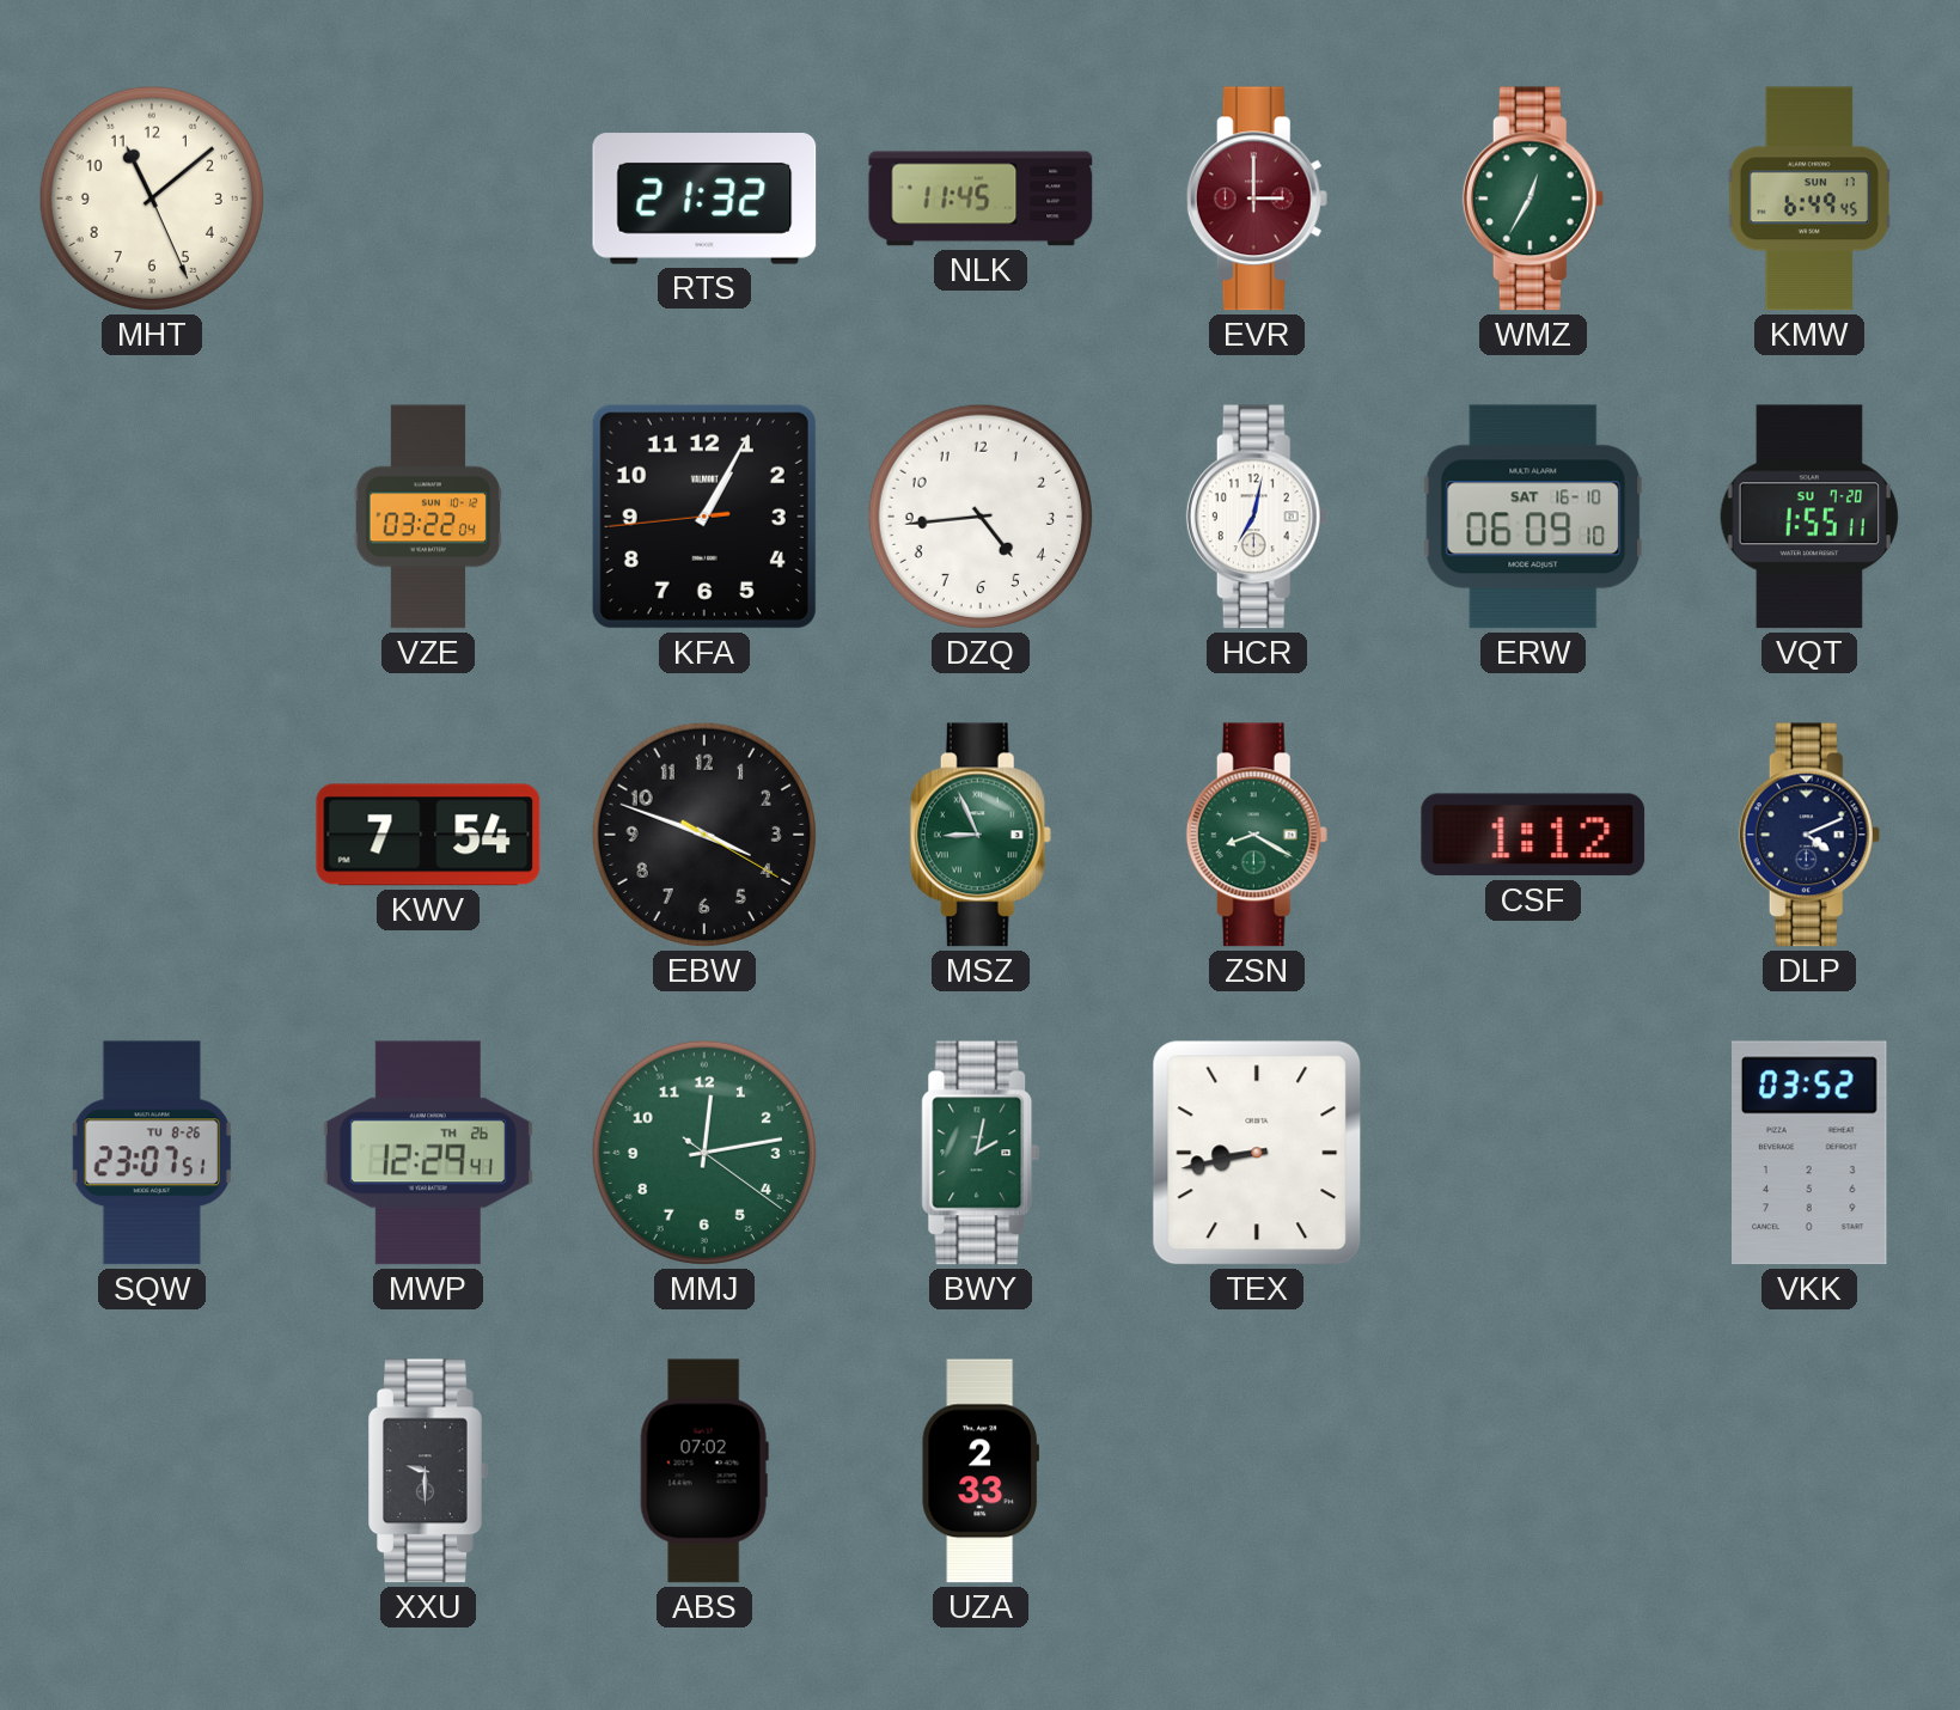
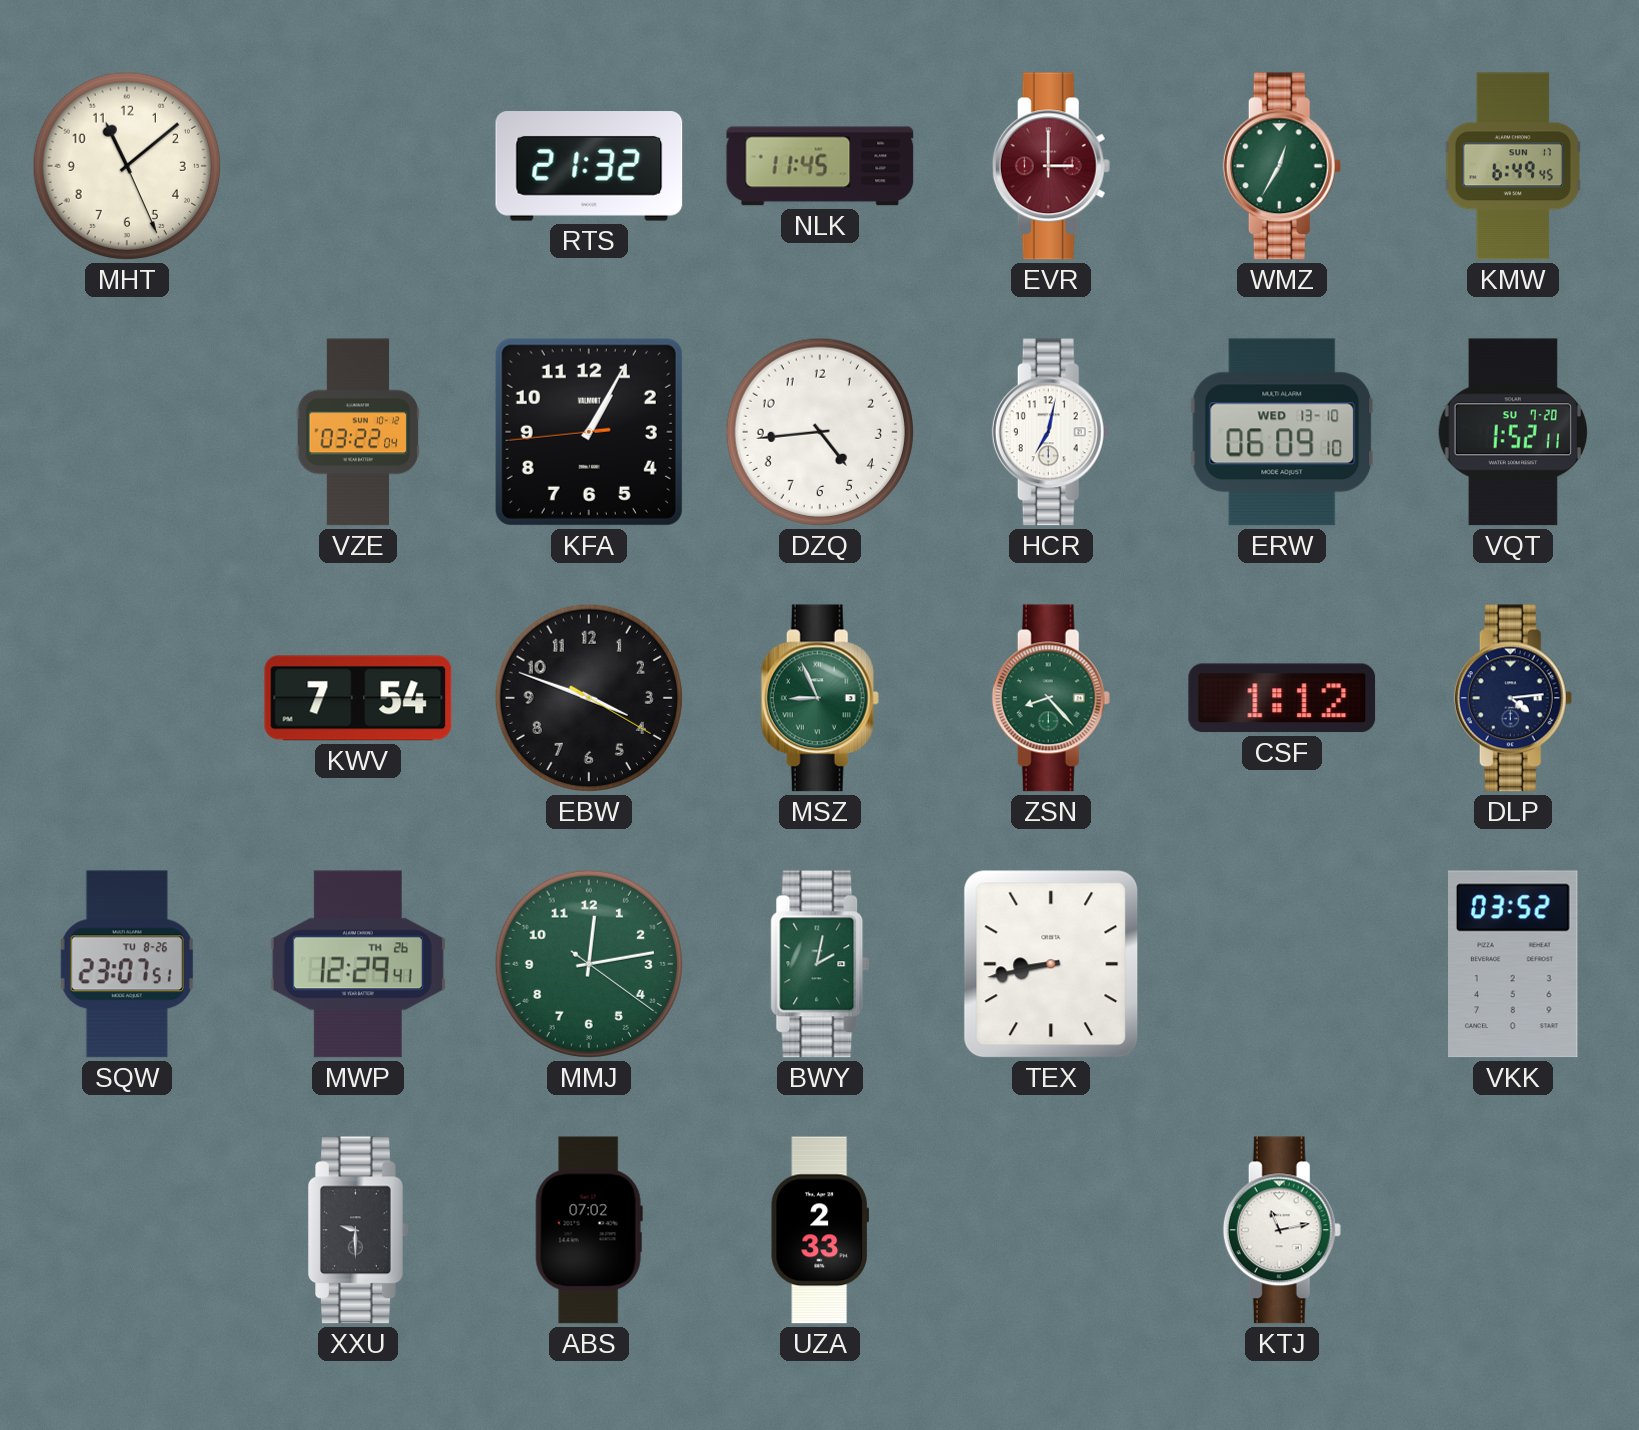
ERW date: SAT 16-10 -> WED 13-10 (1282, 432)
VQT: 1:55 -> 1:52 (1513, 432)
ZSN: 8:20 -> 8:23 (1051, 698)
DLP: 4:11 -> 4:14 (1513, 698)
KTJ: none -> 11:13 (1282, 1230)
